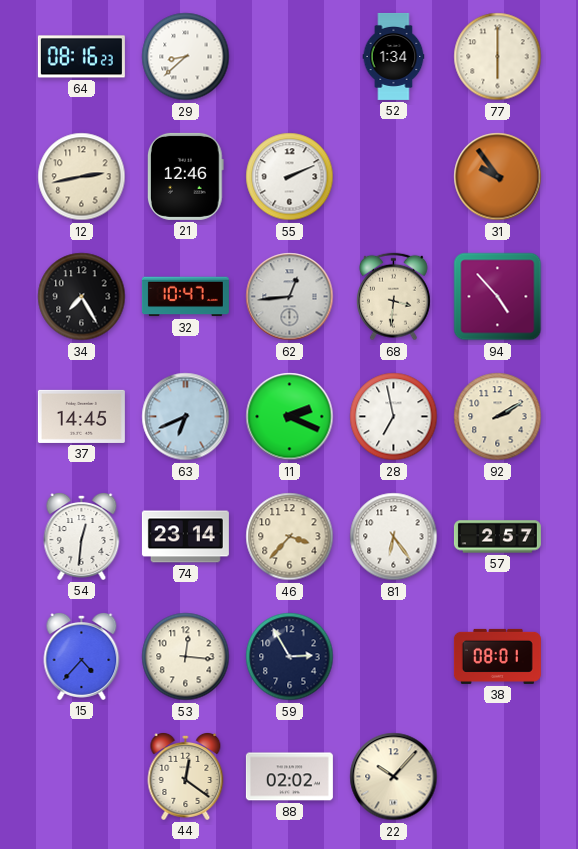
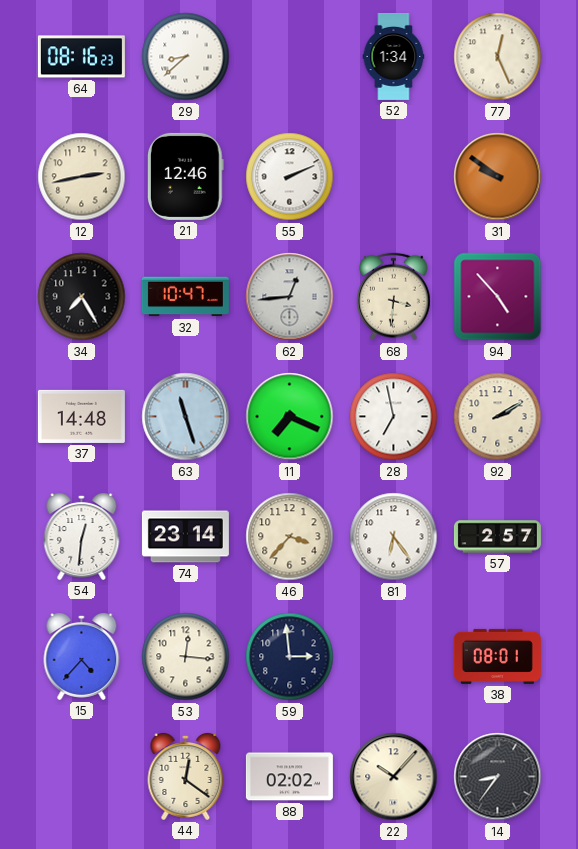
77: 6:00 -> 12:26 (498, 57)
31: 9:54 -> 9:51 (498, 177)
37: 14:45 -> 14:48 (81, 416)
63: 6:41 -> 11:27 (186, 417)
11: 2:19 -> 7:19 (290, 417)
59: 2:55 -> 2:59 (290, 657)
14: none -> 8:36 (498, 777)
